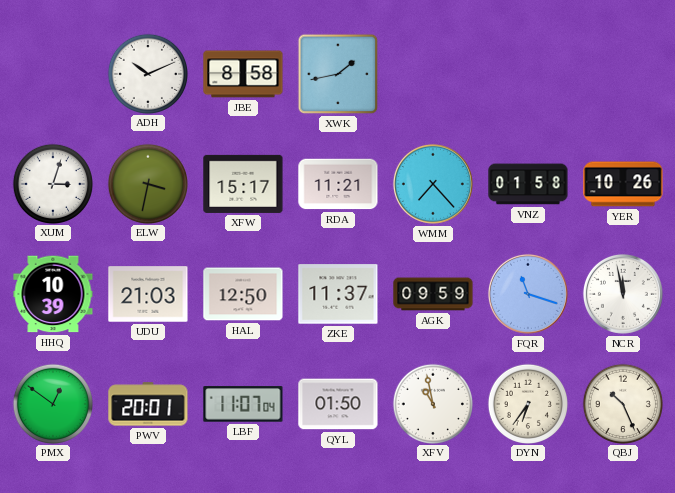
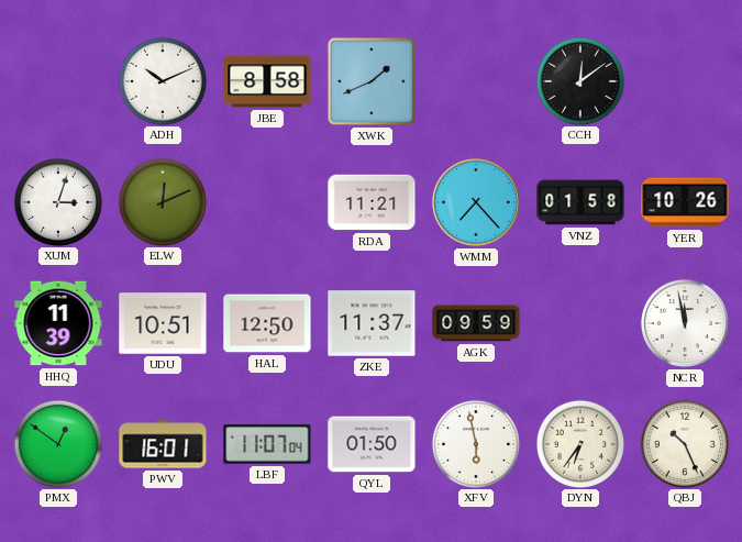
XWK: 1:43 -> 1:41 (372, 81)
CCH: none -> 12:09 (579, 80)
ELW: 3:32 -> 12:11 (162, 201)
XFW: 15:17 -> none (243, 184)
HHQ: 10:39 -> 11:39 (58, 323)
UDU: 21:03 -> 10:51 (163, 323)
FQR: 11:18 -> none (528, 294)
PWV: 20:01 -> 16:01 (163, 444)
XFV: 10:58 -> 5:58 (475, 443)
